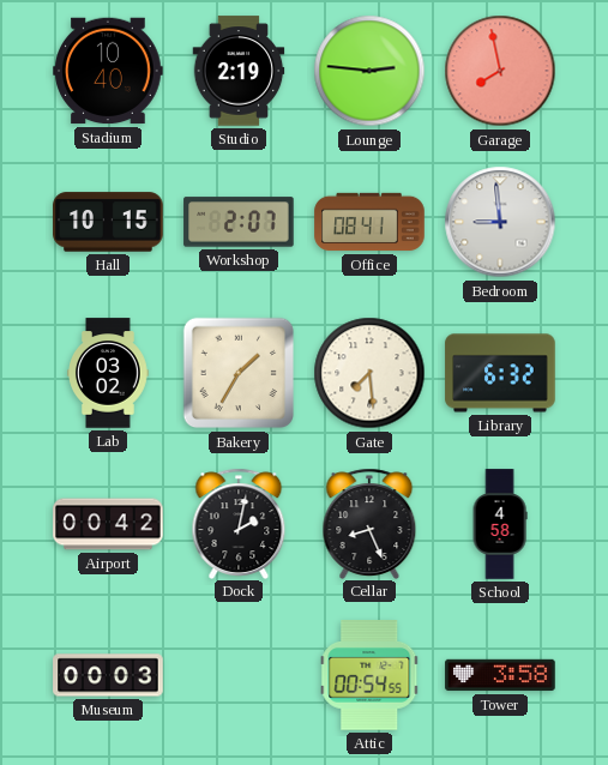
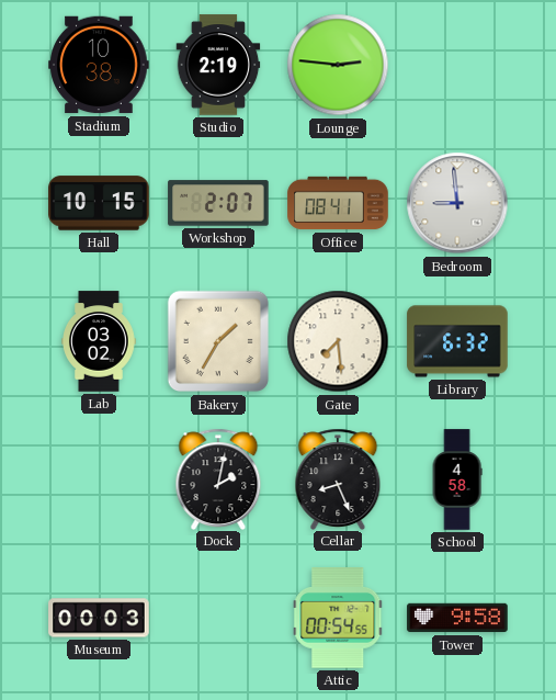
Stadium: 10:40 -> 10:38 (99, 65)
Garage: 7:58 -> none (500, 71)
Airport: 00:42 -> none (108, 524)
Tower: 3:58 -> 9:58 (457, 618)
